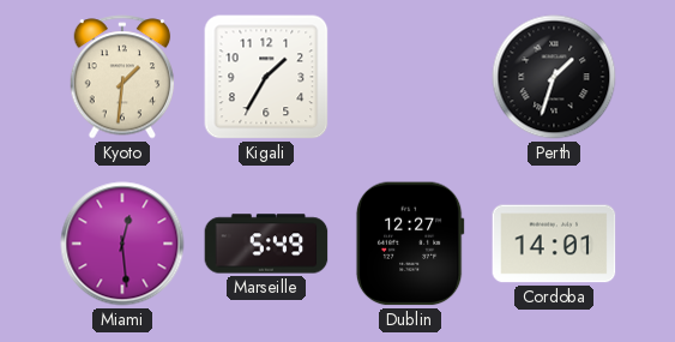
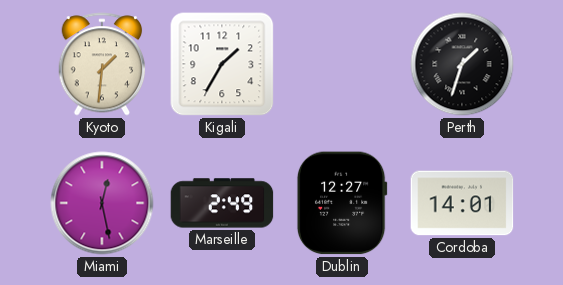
Miami: 12:29 -> 12:28 (102, 203)
Marseille: 5:49 -> 2:49 (222, 203)
